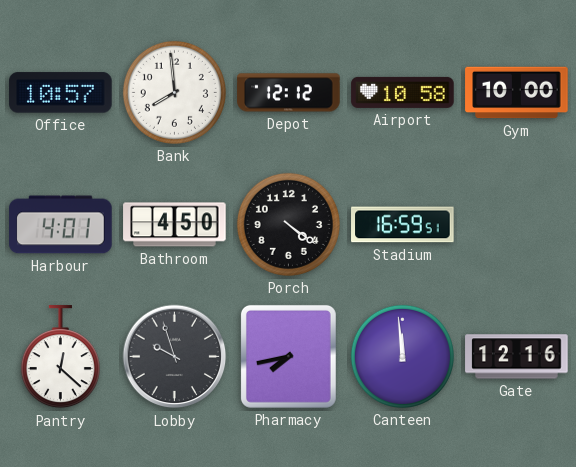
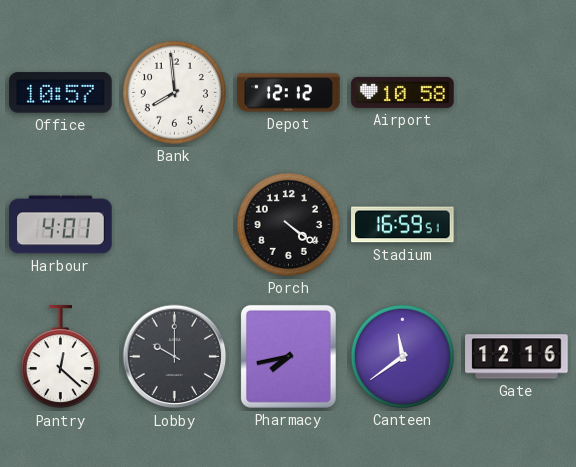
Gym: 10:00 -> none (517, 93)
Bathroom: 4:50 -> none (175, 225)
Lobby: 9:57 -> 10:00 (175, 357)
Canteen: 11:59 -> 11:39 (402, 356)
